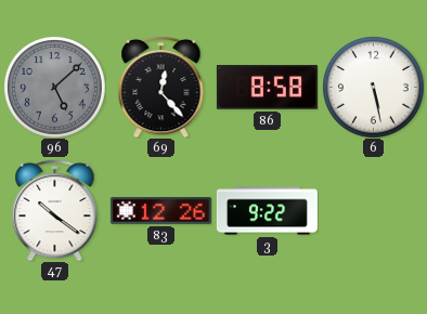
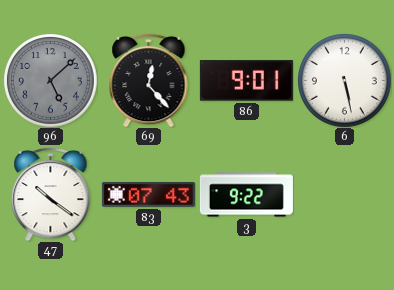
86: 8:58 -> 9:01 (246, 81)
83: 12:26 -> 07:43 (148, 195)
